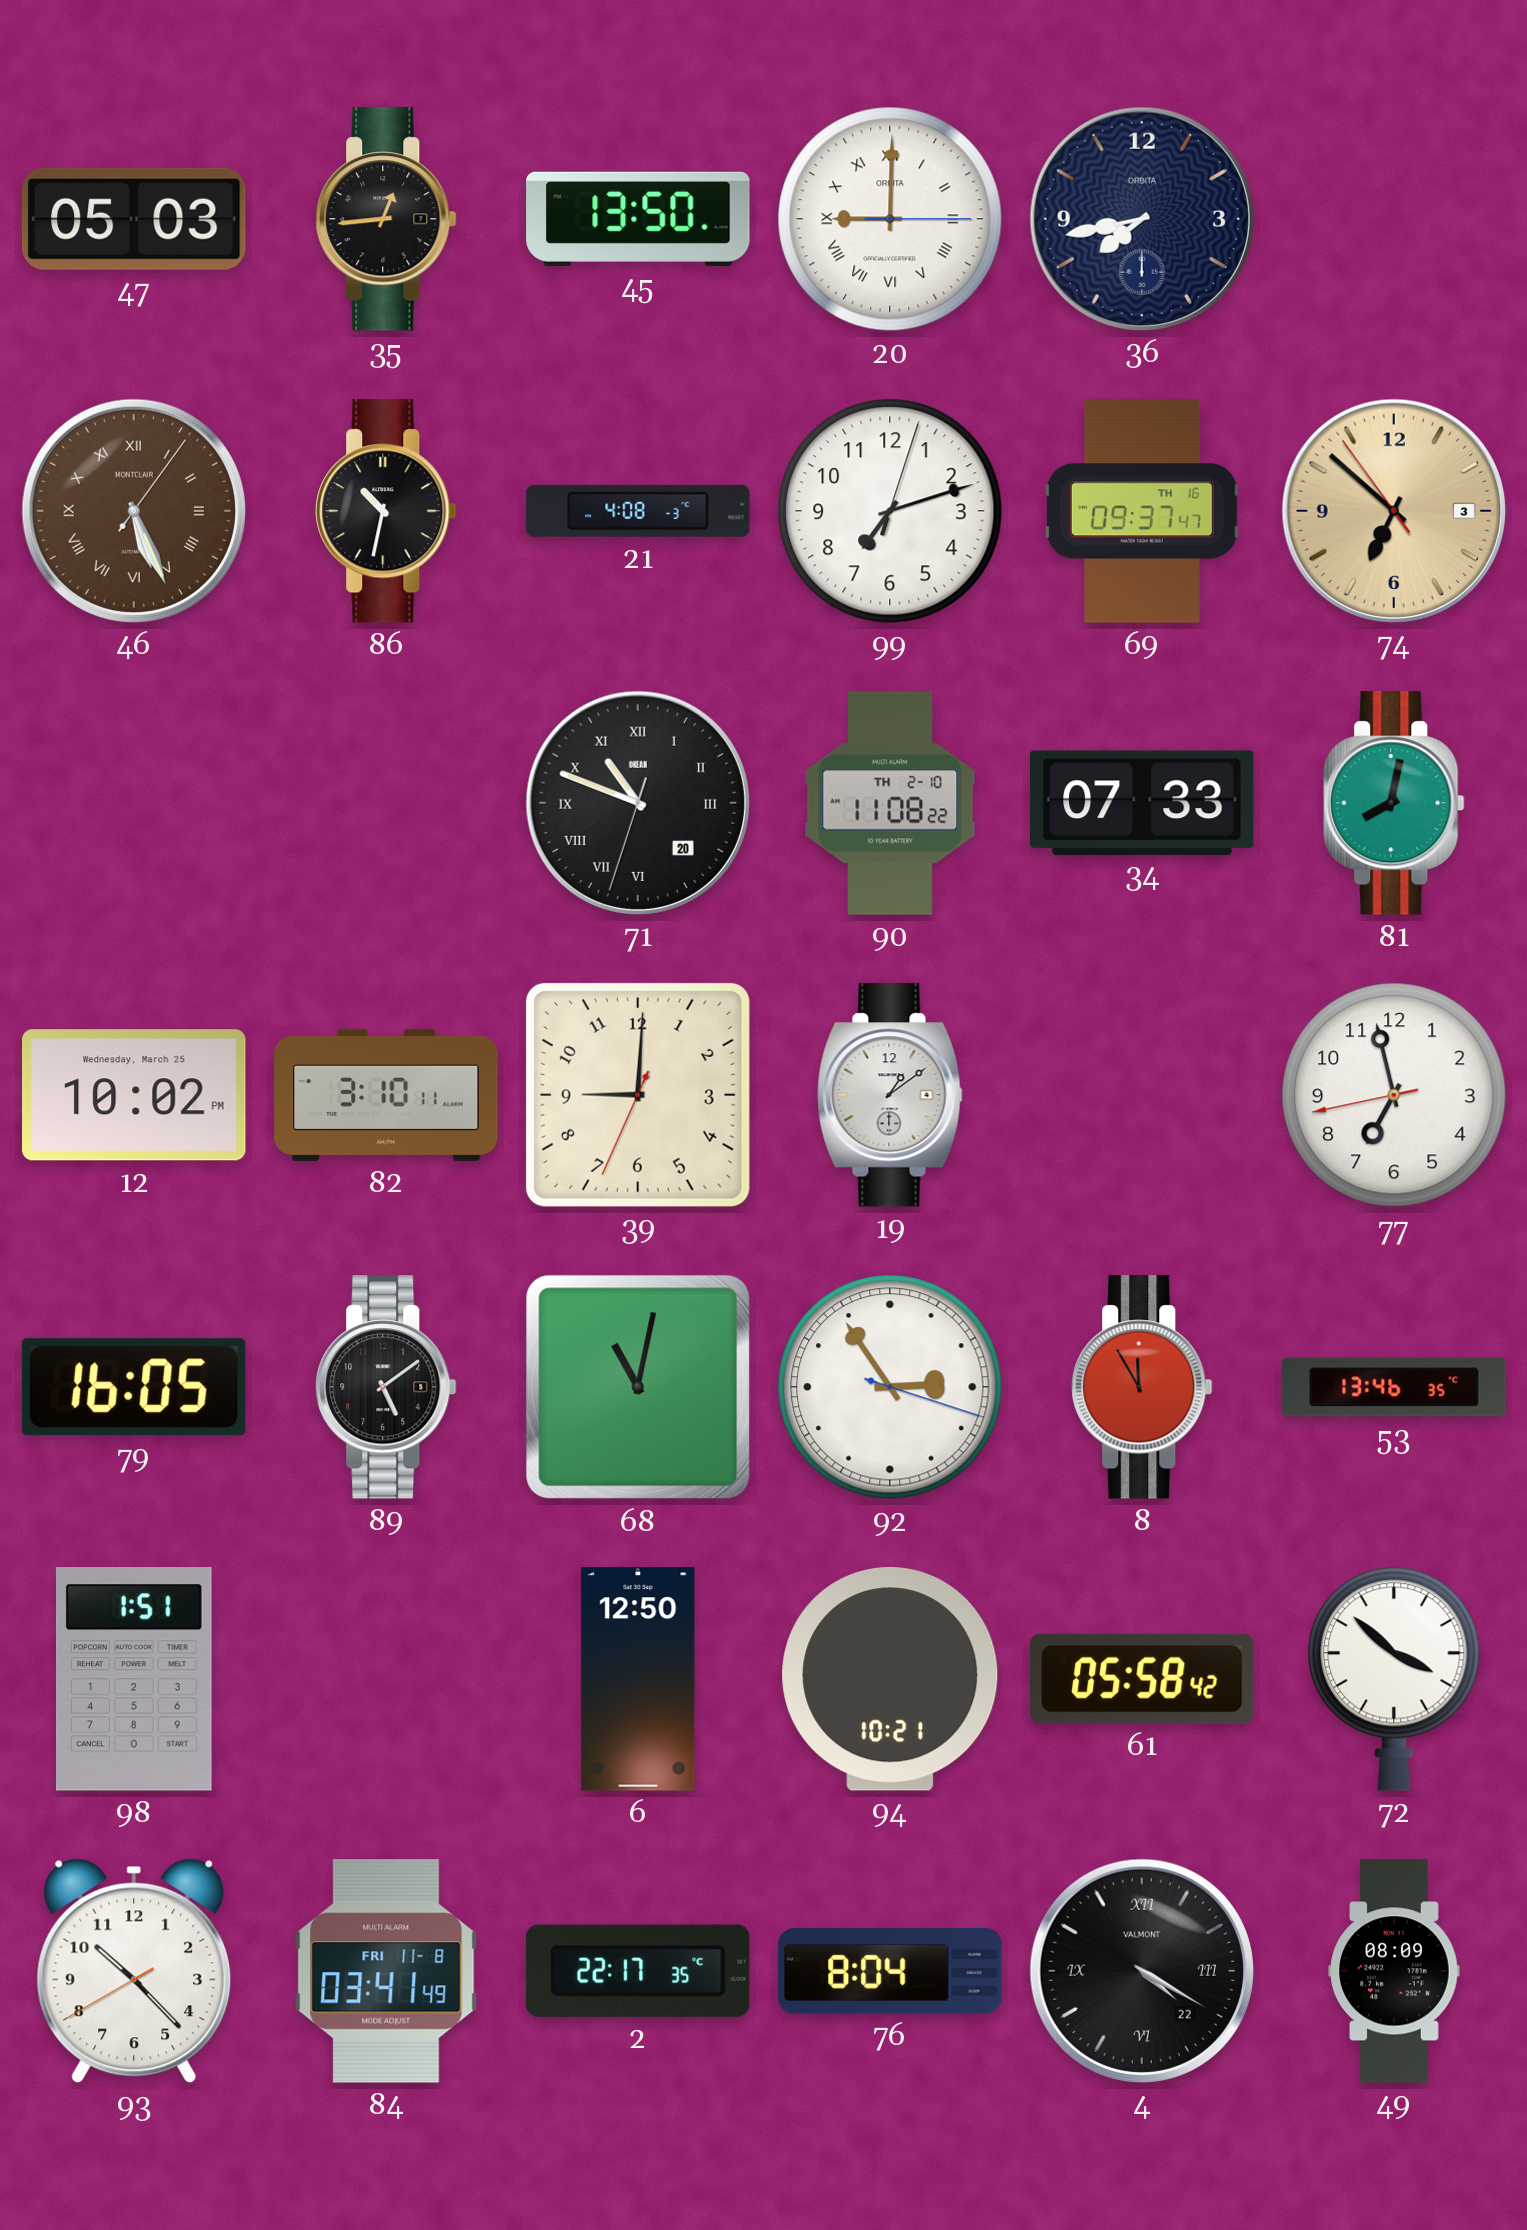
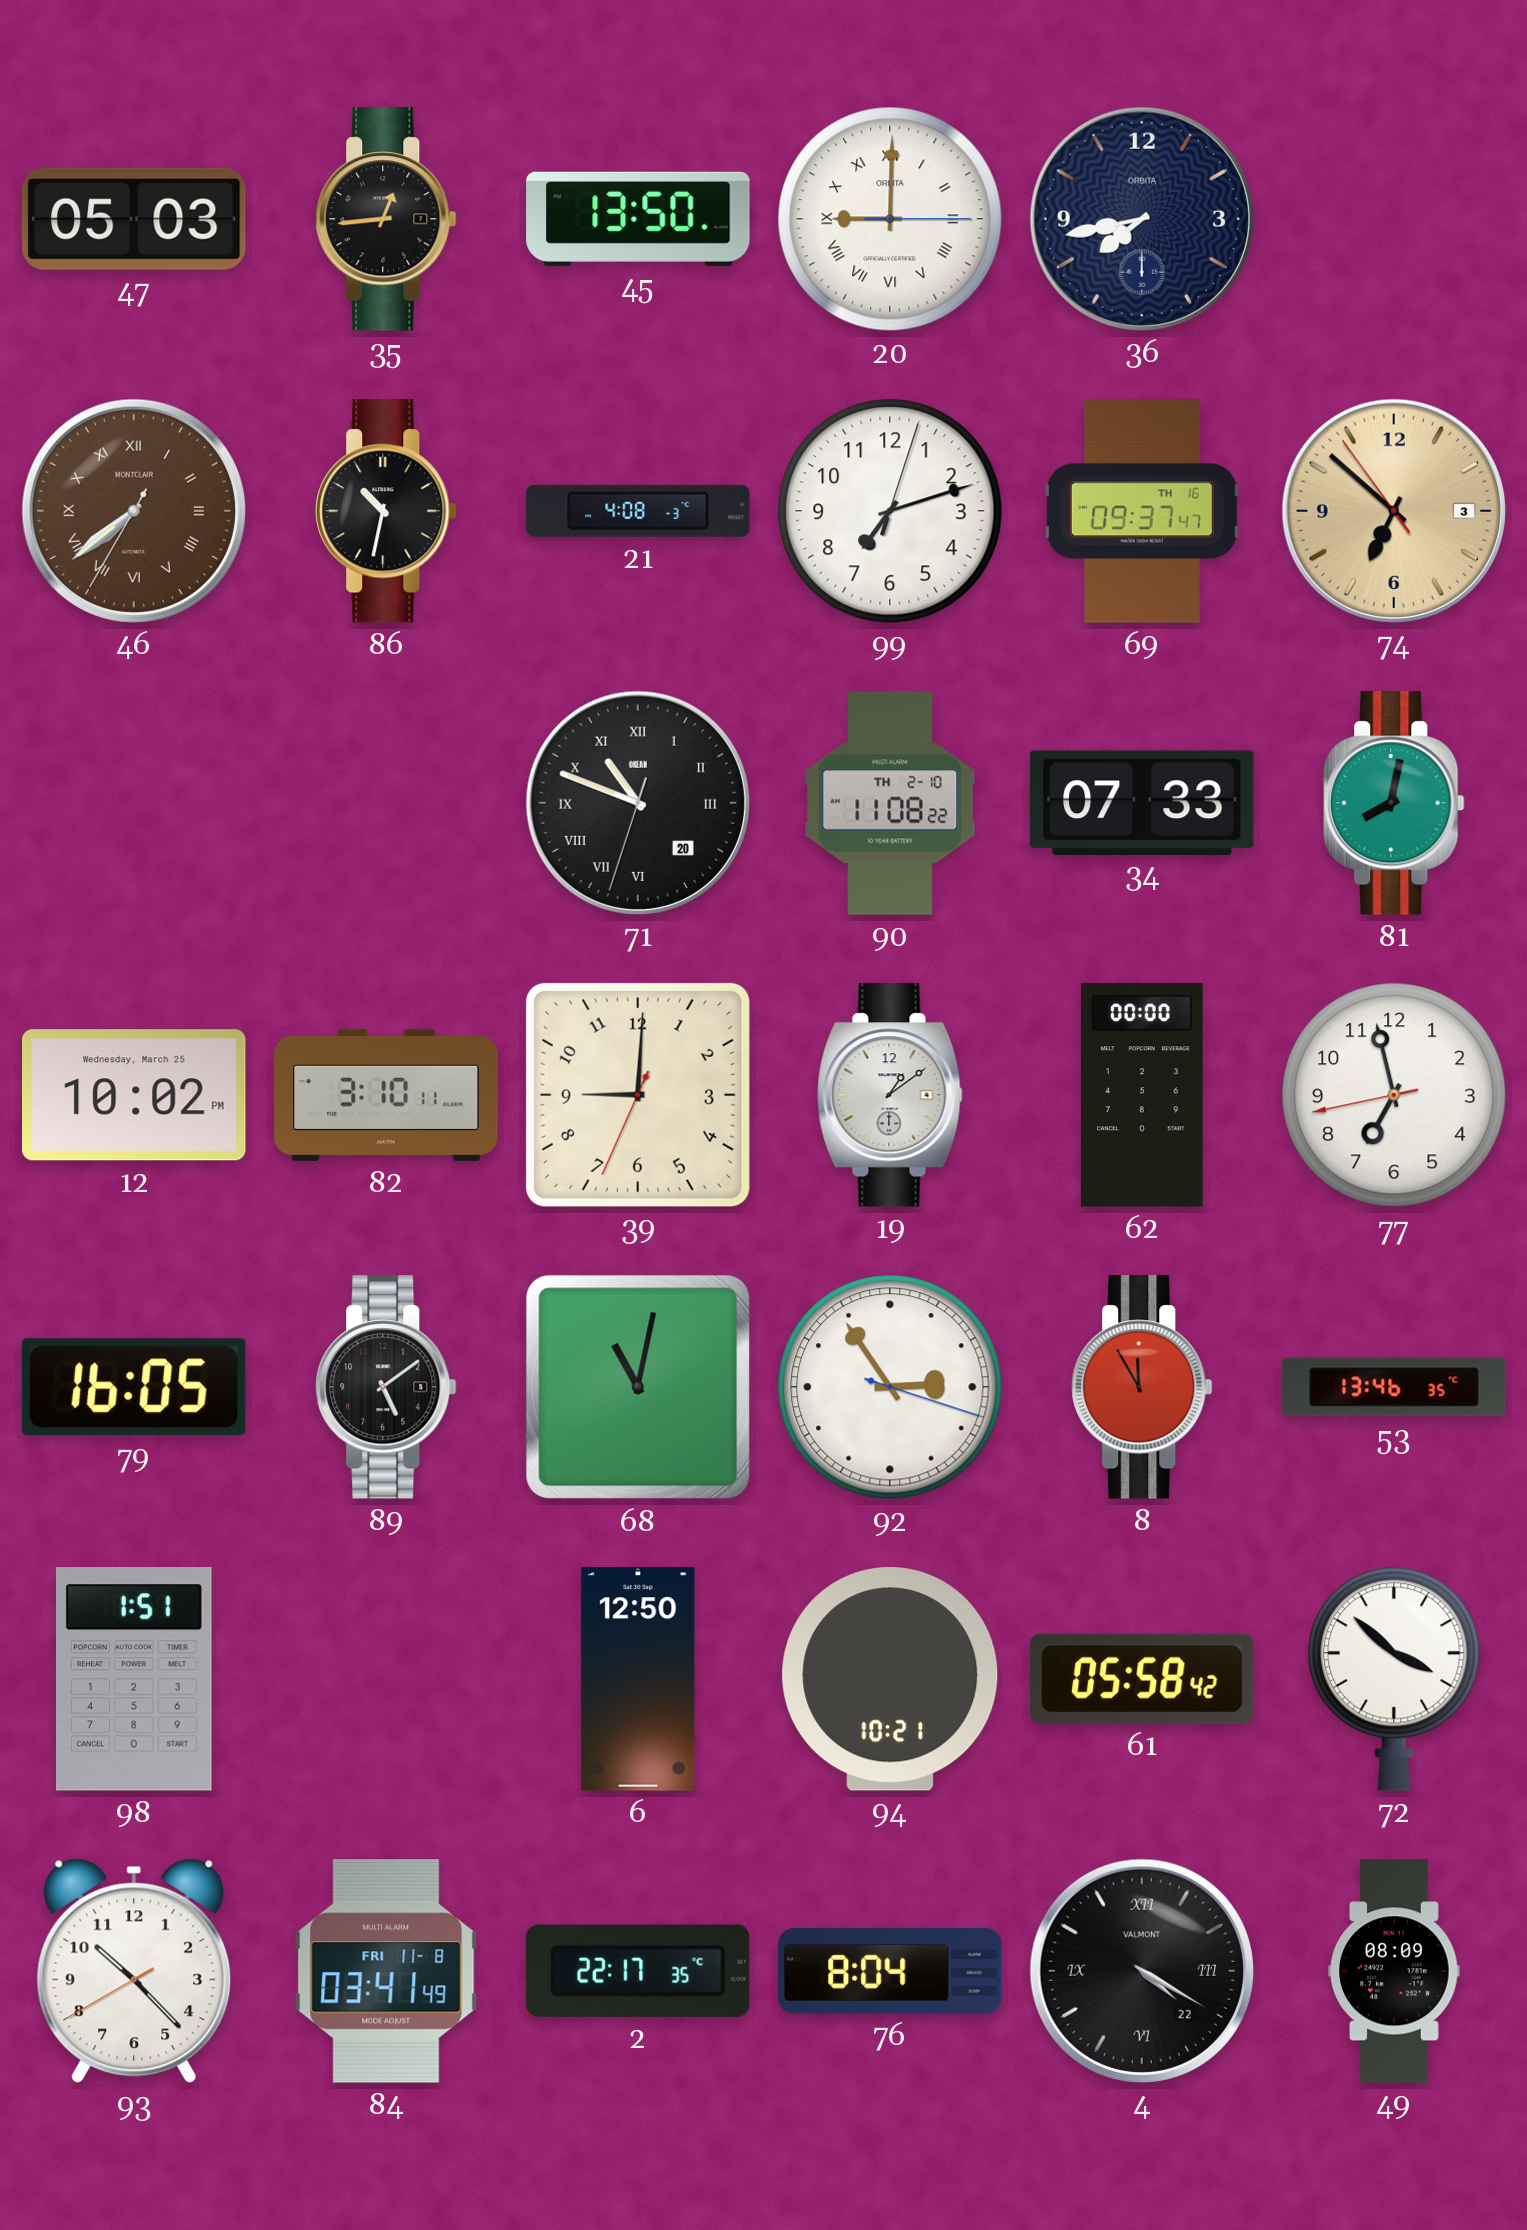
46: 5:26 -> 7:38 (134, 511)
62: none -> 00:00 (1143, 1095)
